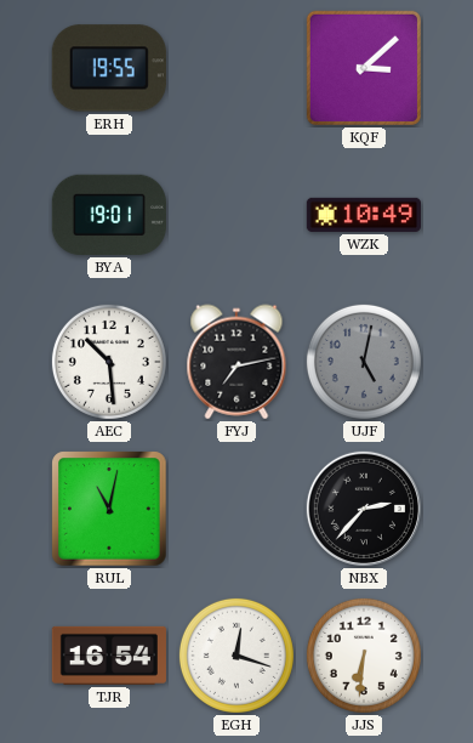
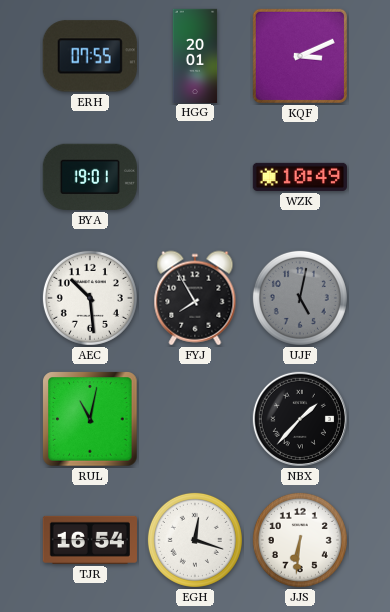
ERH: 19:55 -> 07:55 (90, 56)
HGG: none -> 20:01 (195, 55)
KQF: 3:08 -> 3:11 (300, 56)
FYJ: 7:13 -> 7:55 (195, 298)
NBX: 2:37 -> 1:37 (300, 419)
